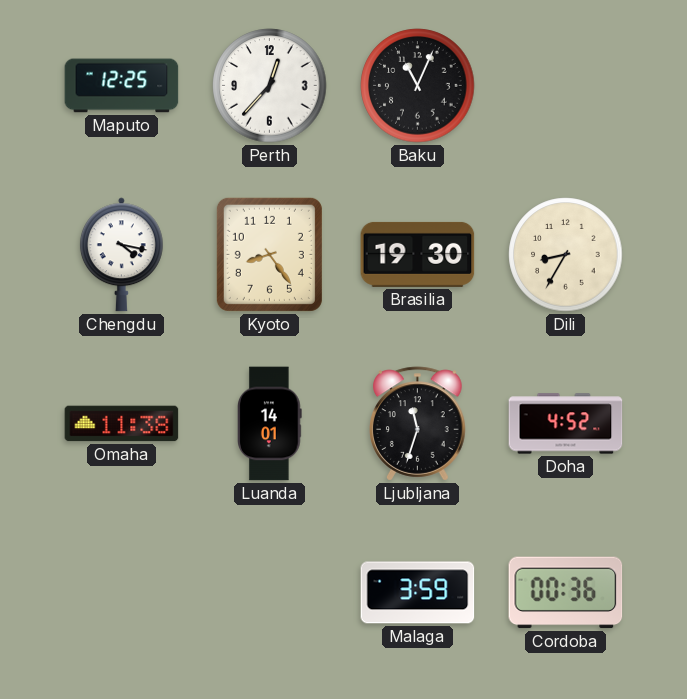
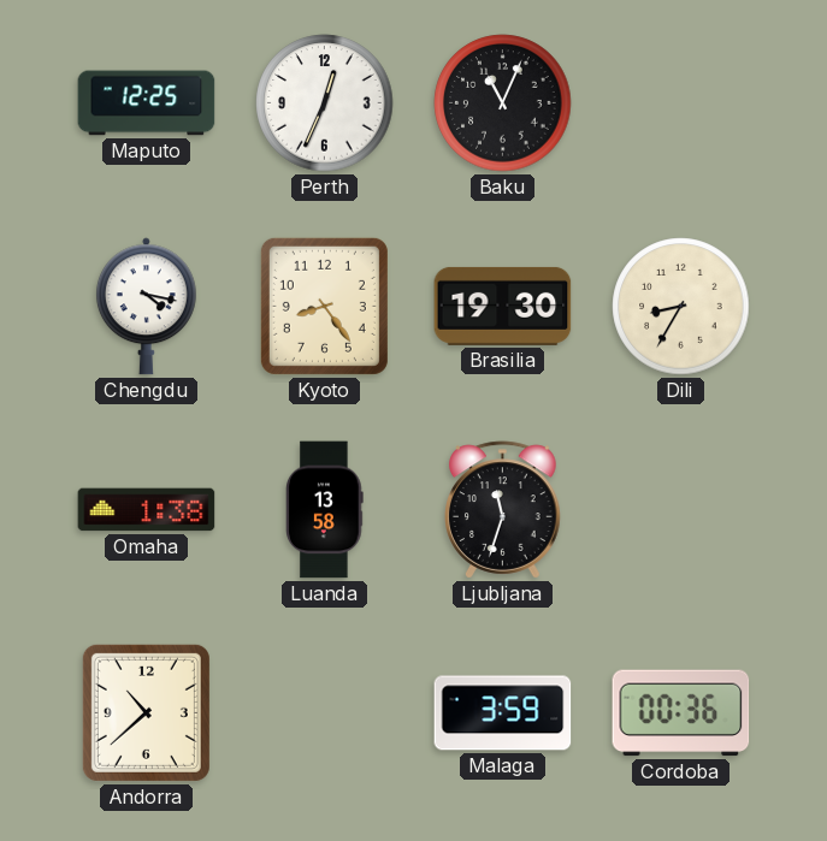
Perth: 12:37 -> 12:34 (325, 103)
Omaha: 11:38 -> 1:38 (147, 510)
Luanda: 14:01 -> 13:58 (325, 510)
Doha: 4:52 -> none (566, 424)
Andorra: none -> 10:38 (146, 712)
